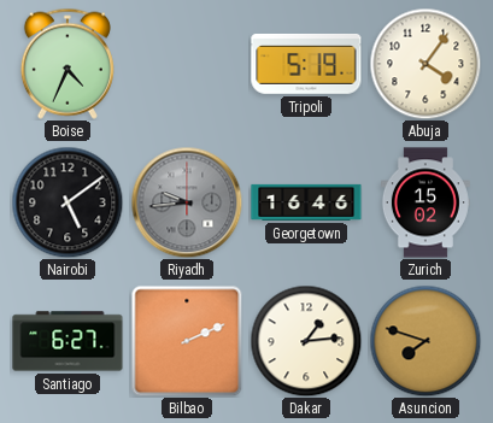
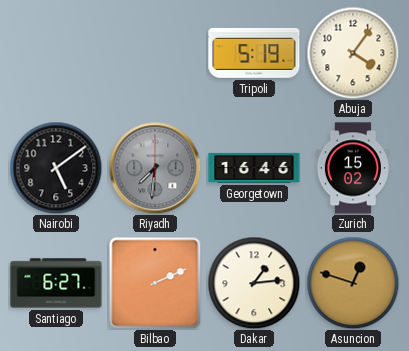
Boise: 4:34 -> none (68, 64)
Riyadh: 9:44 -> 7:31 (155, 168)
Asuncion: 7:48 -> 12:48 (353, 283)
